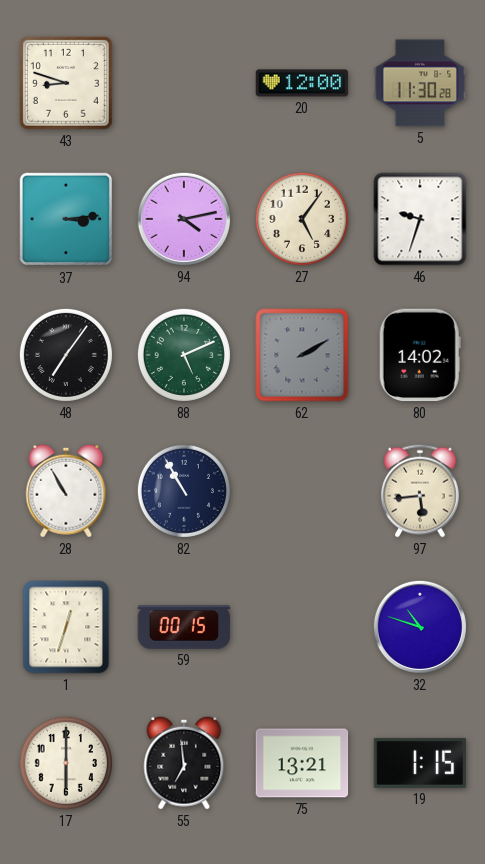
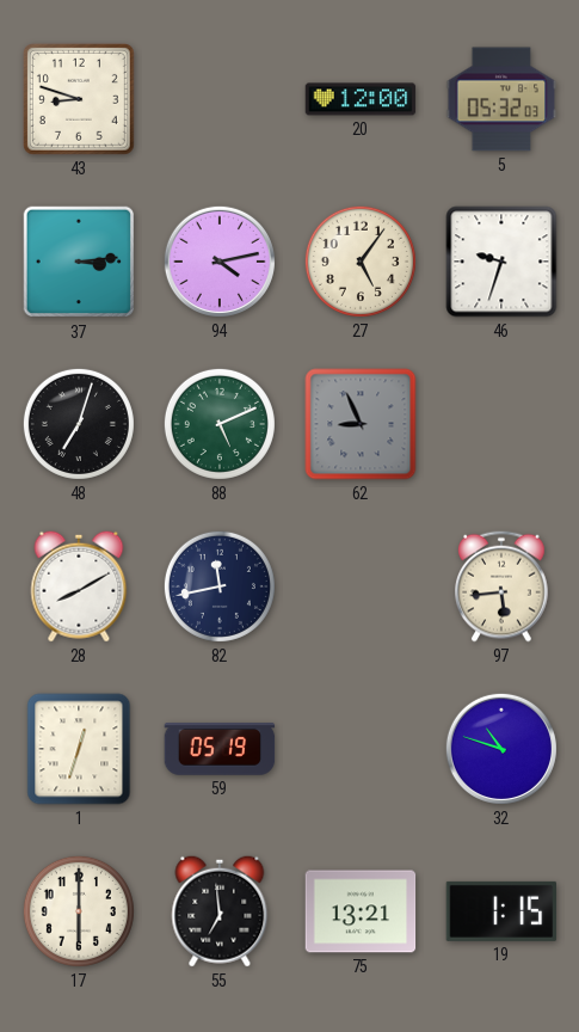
5: 11:30 -> 05:32 (501, 99)
48: 7:06 -> 7:03 (79, 424)
62: 2:10 -> 8:56 (361, 424)
80: 14:02 -> none (420, 355)
28: 10:55 -> 8:10 (79, 586)
82: 10:55 -> 11:43 (220, 586)
59: 00:15 -> 05:19 (220, 749)
